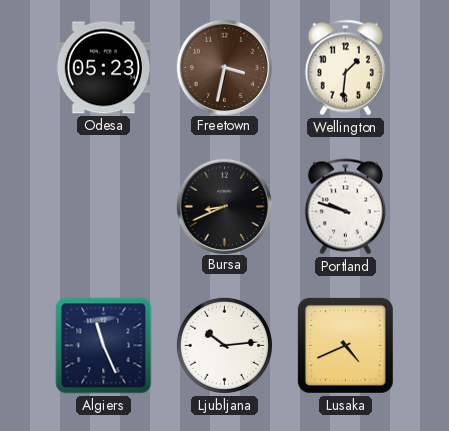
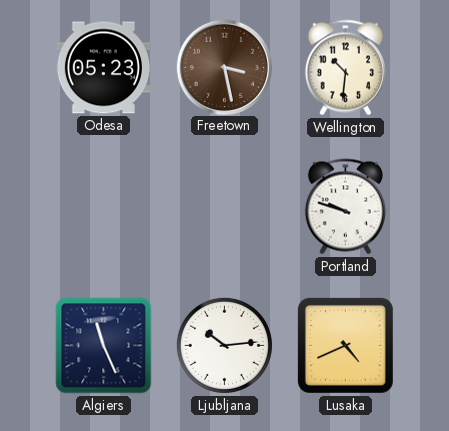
Freetown: 3:32 -> 3:28 (224, 67)
Wellington: 1:31 -> 10:31 (345, 68)
Bursa: 8:41 -> none (224, 206)
